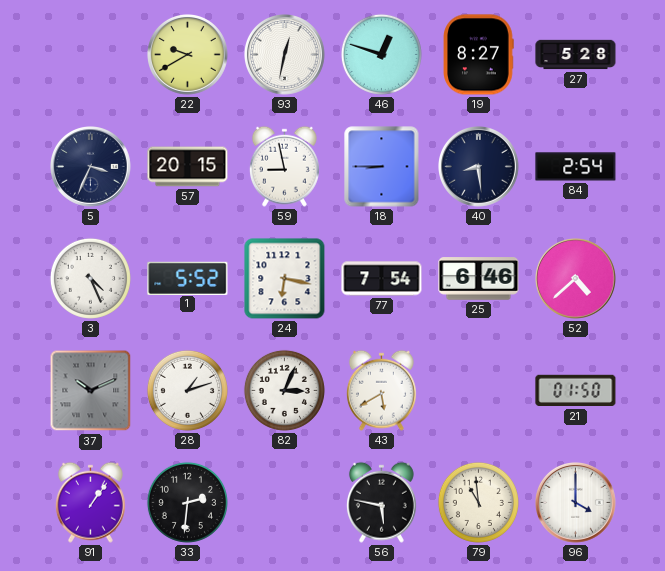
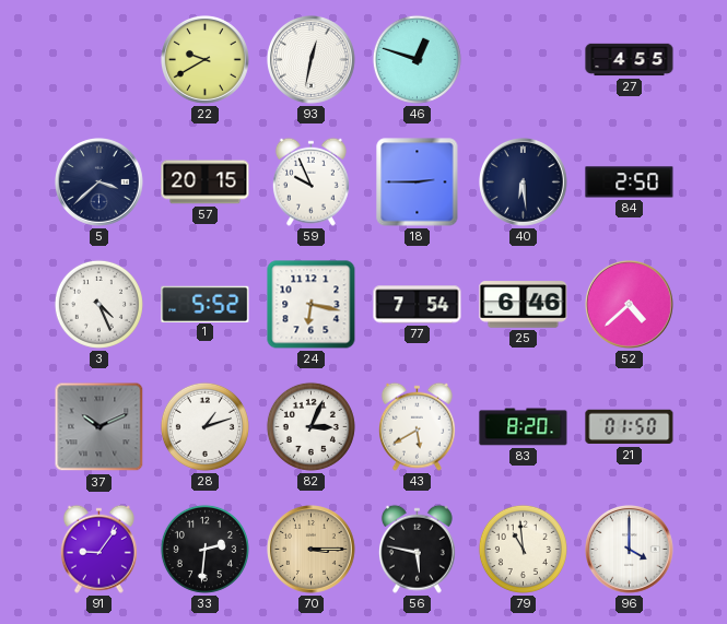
19: 8:27 -> none (478, 55)
27: 5:28 -> 4:55 (630, 60)
5: 3:34 -> 3:38 (99, 183)
59: 8:58 -> 9:56 (310, 181)
18: 8:45 -> 2:45 (418, 183)
40: 8:29 -> 6:29 (524, 183)
84: 2:54 -> 2:50 (630, 183)
83: none -> 8:20 (524, 427)
91: 1:06 -> 9:06 (98, 549)
70: none -> 3:15 (312, 550)
